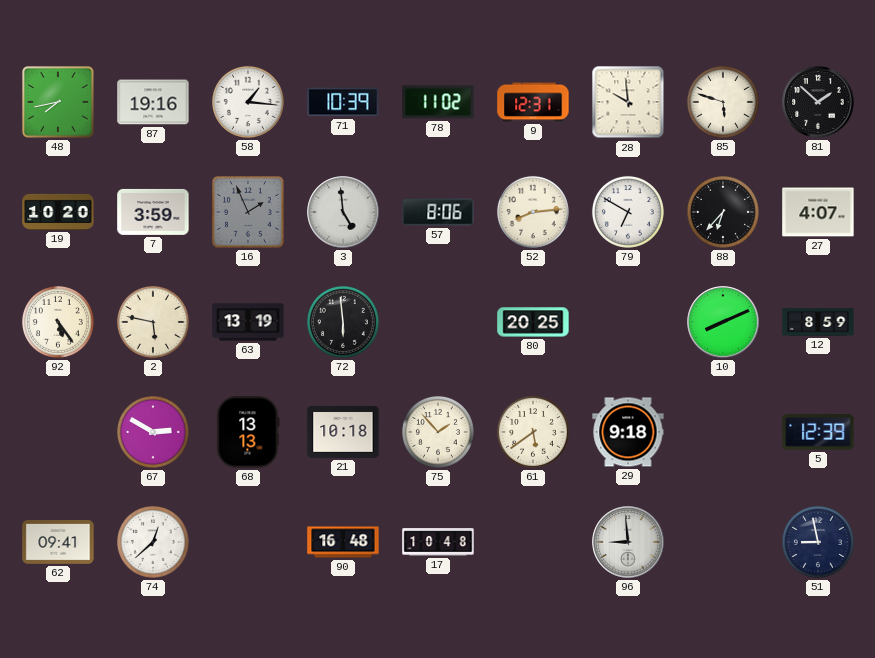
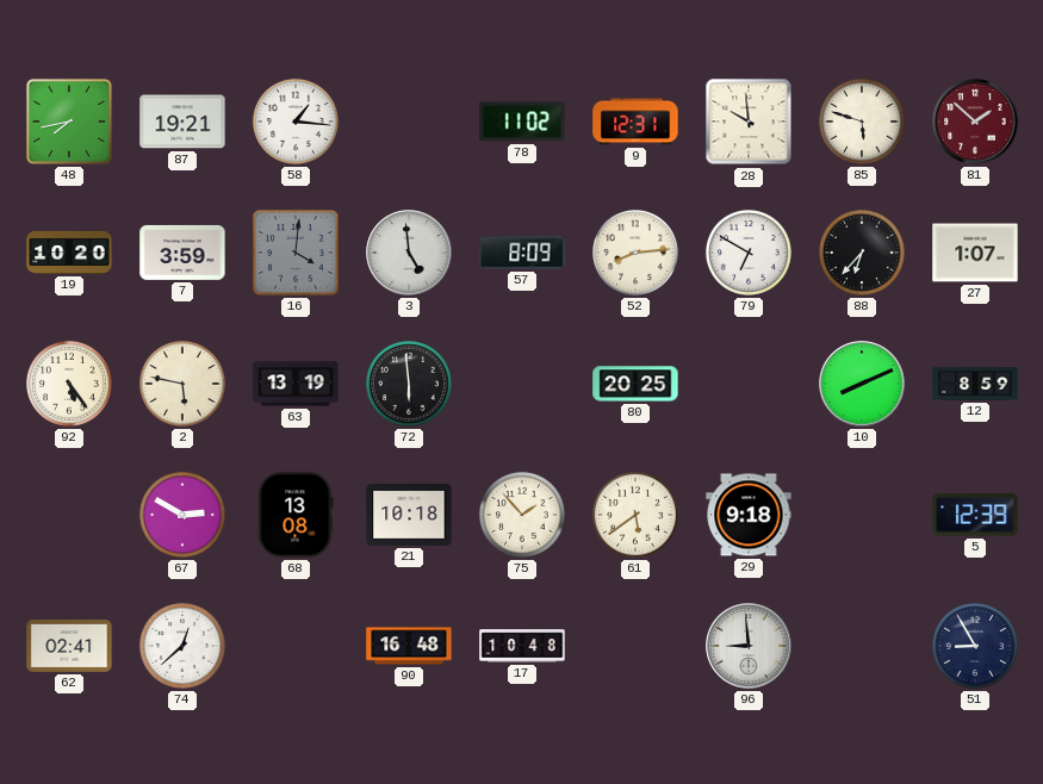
87: 19:16 -> 19:21 (182, 122)
71: 10:39 -> none (343, 102)
81 dial: black -> burgundy (975, 122)
16: 1:56 -> 4:01 (296, 253)
57: 8:06 -> 8:09 (522, 253)
27: 4:07 -> 1:07 (975, 253)
68: 13:13 -> 13:08 (296, 515)
62: 09:41 -> 02:41 (69, 647)
51: 8:58 -> 8:55 (975, 646)
